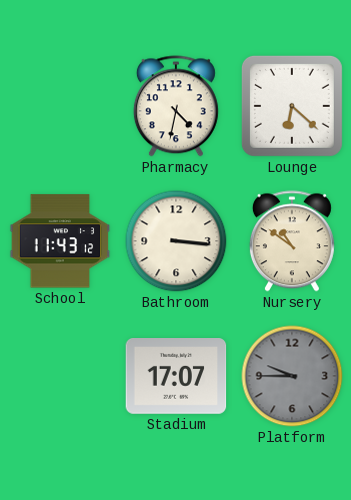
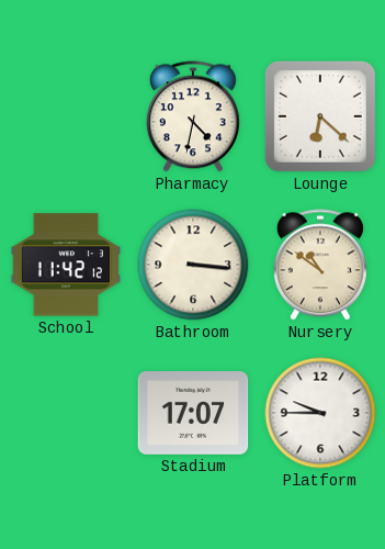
School: 11:43 -> 11:42 (66, 265)
Platform dial: grey -> white (320, 413)
